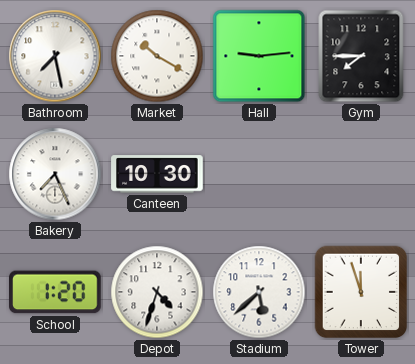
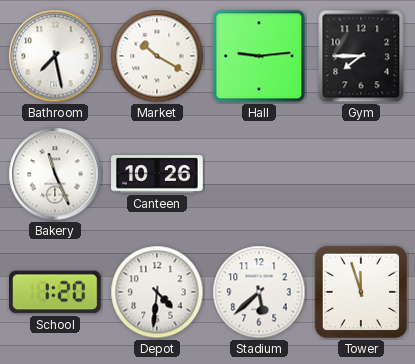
Bakery: 7:26 -> 11:26 (55, 174)
Canteen: 10:30 -> 10:26 (157, 174)
Depot: 4:33 -> 4:31 (157, 292)
